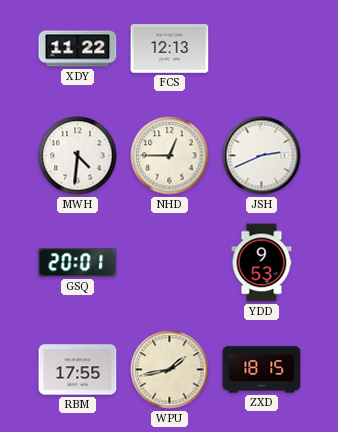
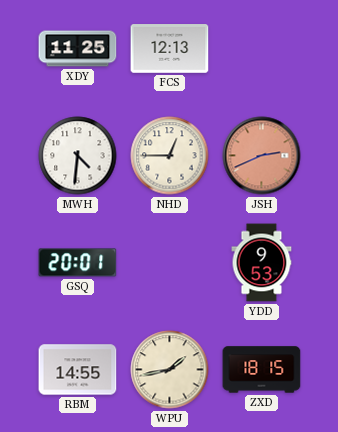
XDY: 11:22 -> 11:25 (78, 49)
JSH dial: white -> salmon (262, 156)
RBM: 17:55 -> 14:55 (78, 370)
